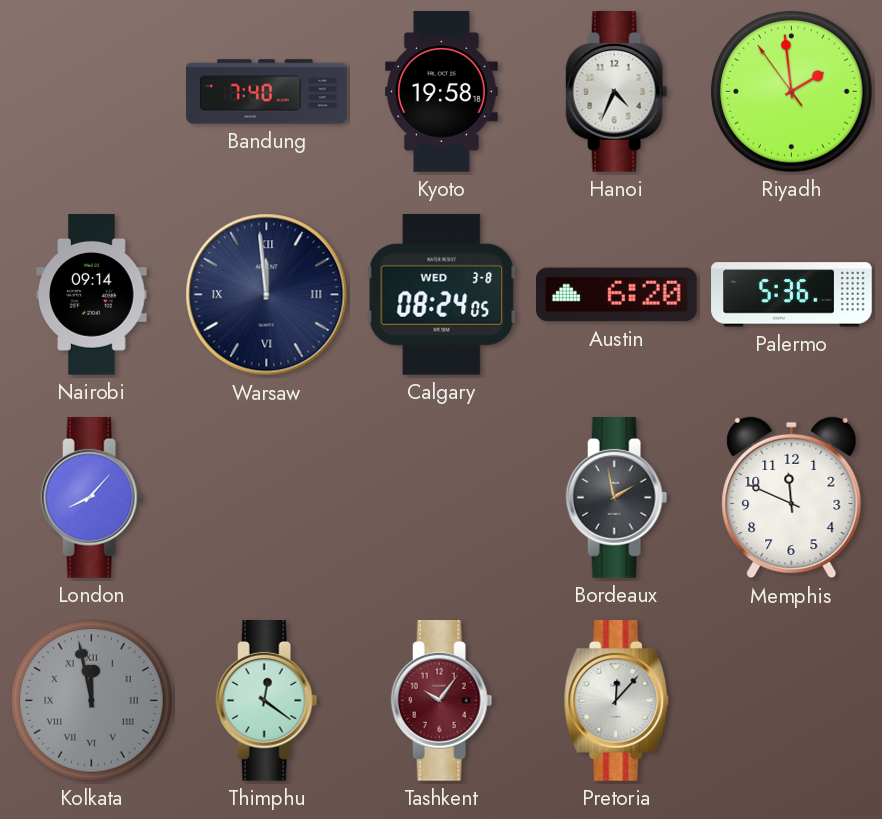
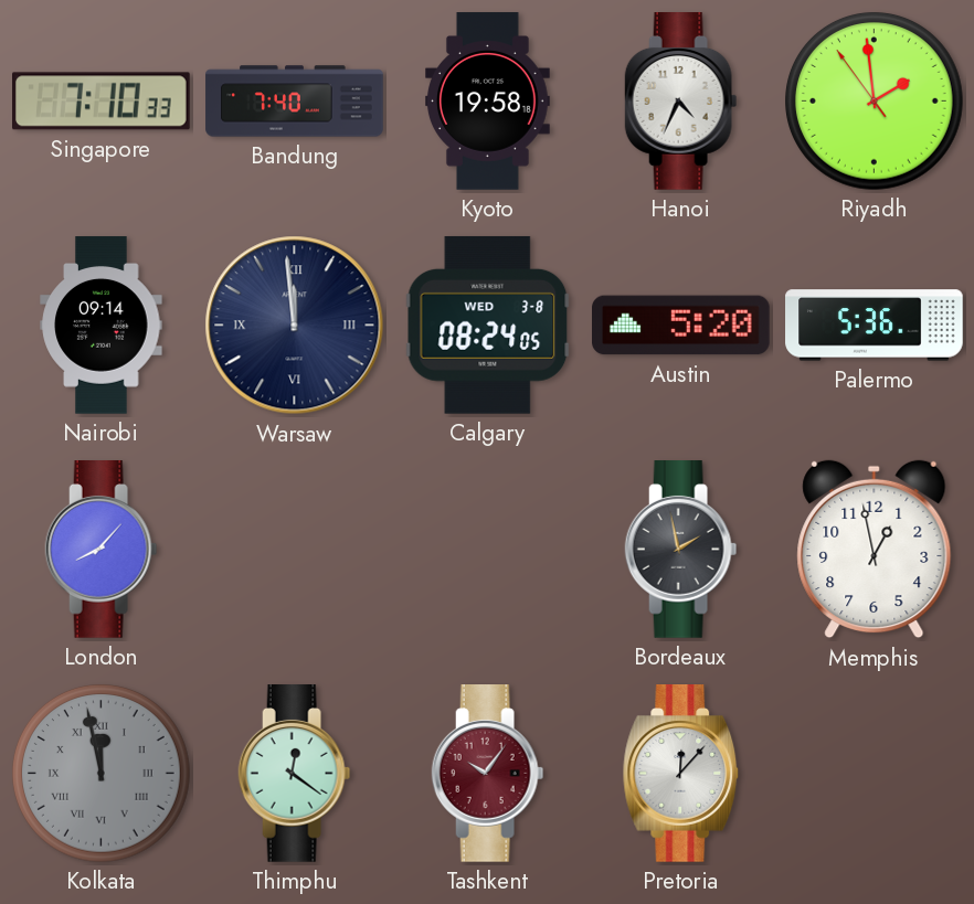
Singapore: none -> 7:10 (102, 102)
Austin: 6:20 -> 5:20 (681, 326)
Memphis: 11:49 -> 12:58 (875, 550)
